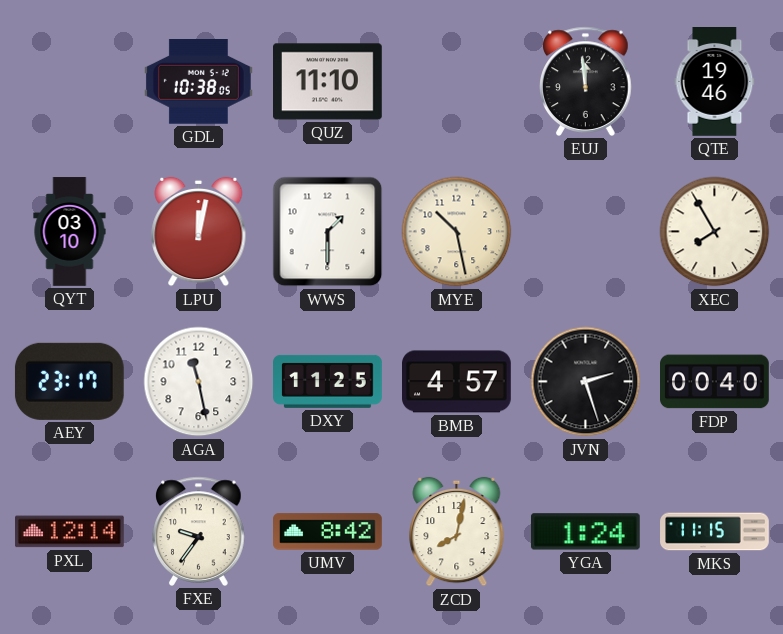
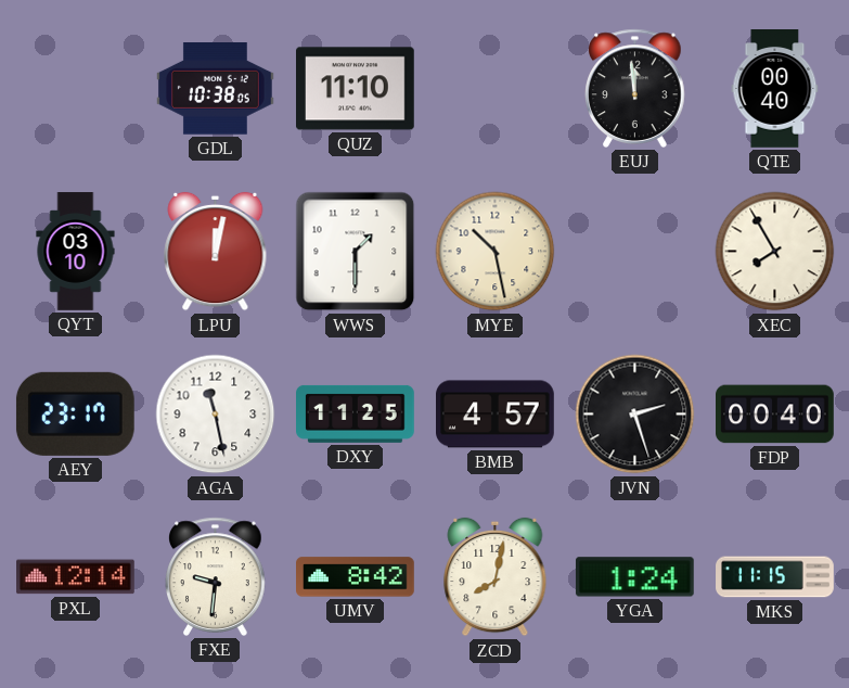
QTE: 19:46 -> 00:40 (775, 89)
FXE: 9:36 -> 9:31 (216, 576)
